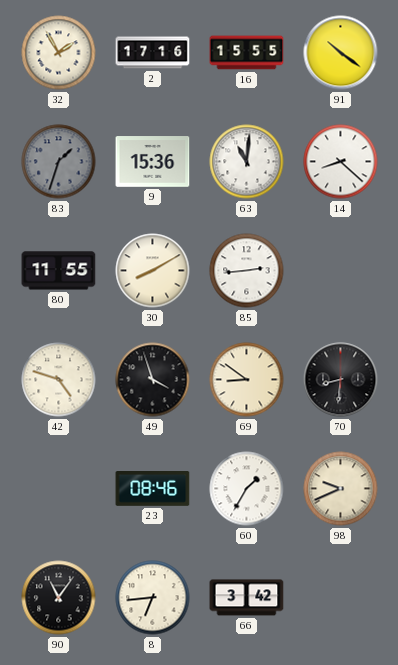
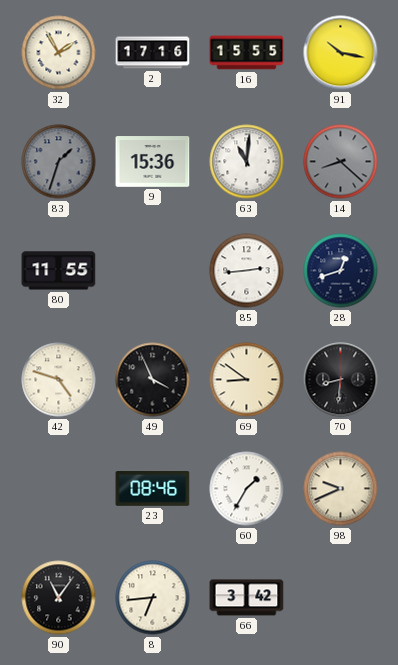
91: 10:21 -> 10:17 (341, 53)
14 dial: white -> grey (341, 162)
30: 8:10 -> none (153, 271)
28: none -> 12:42 (341, 271)
49: 3:57 -> 3:56 (153, 380)
